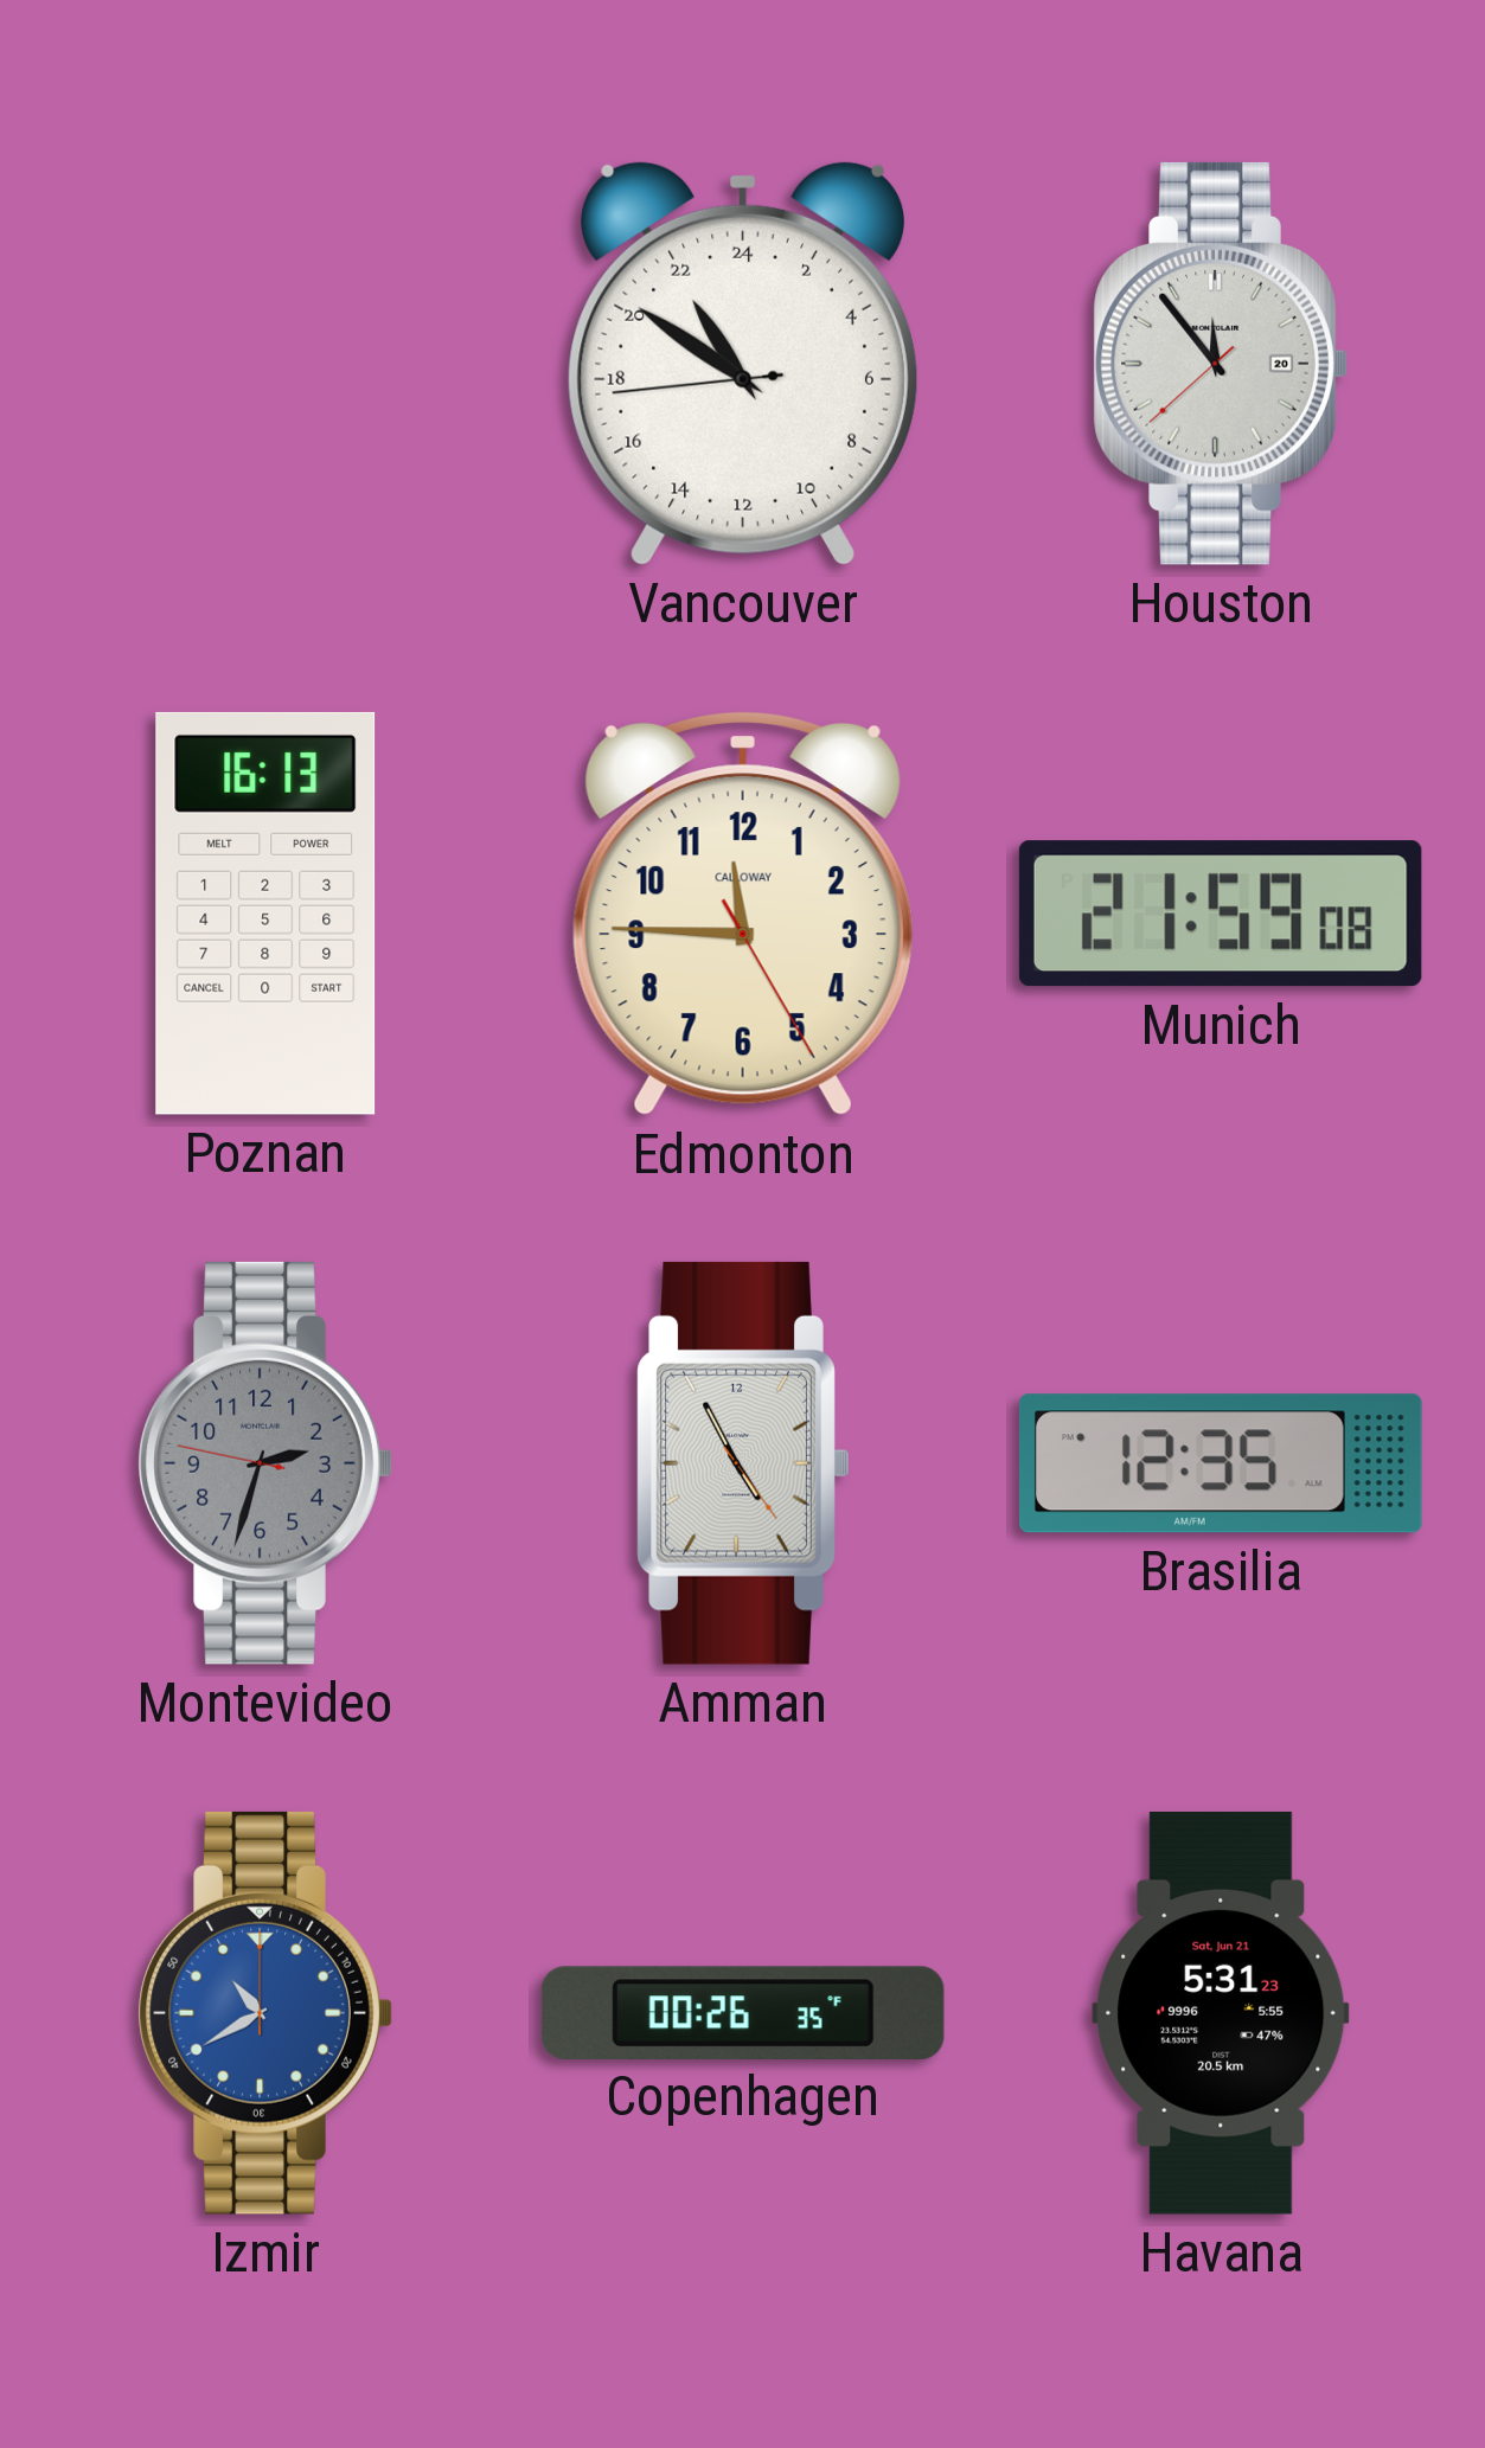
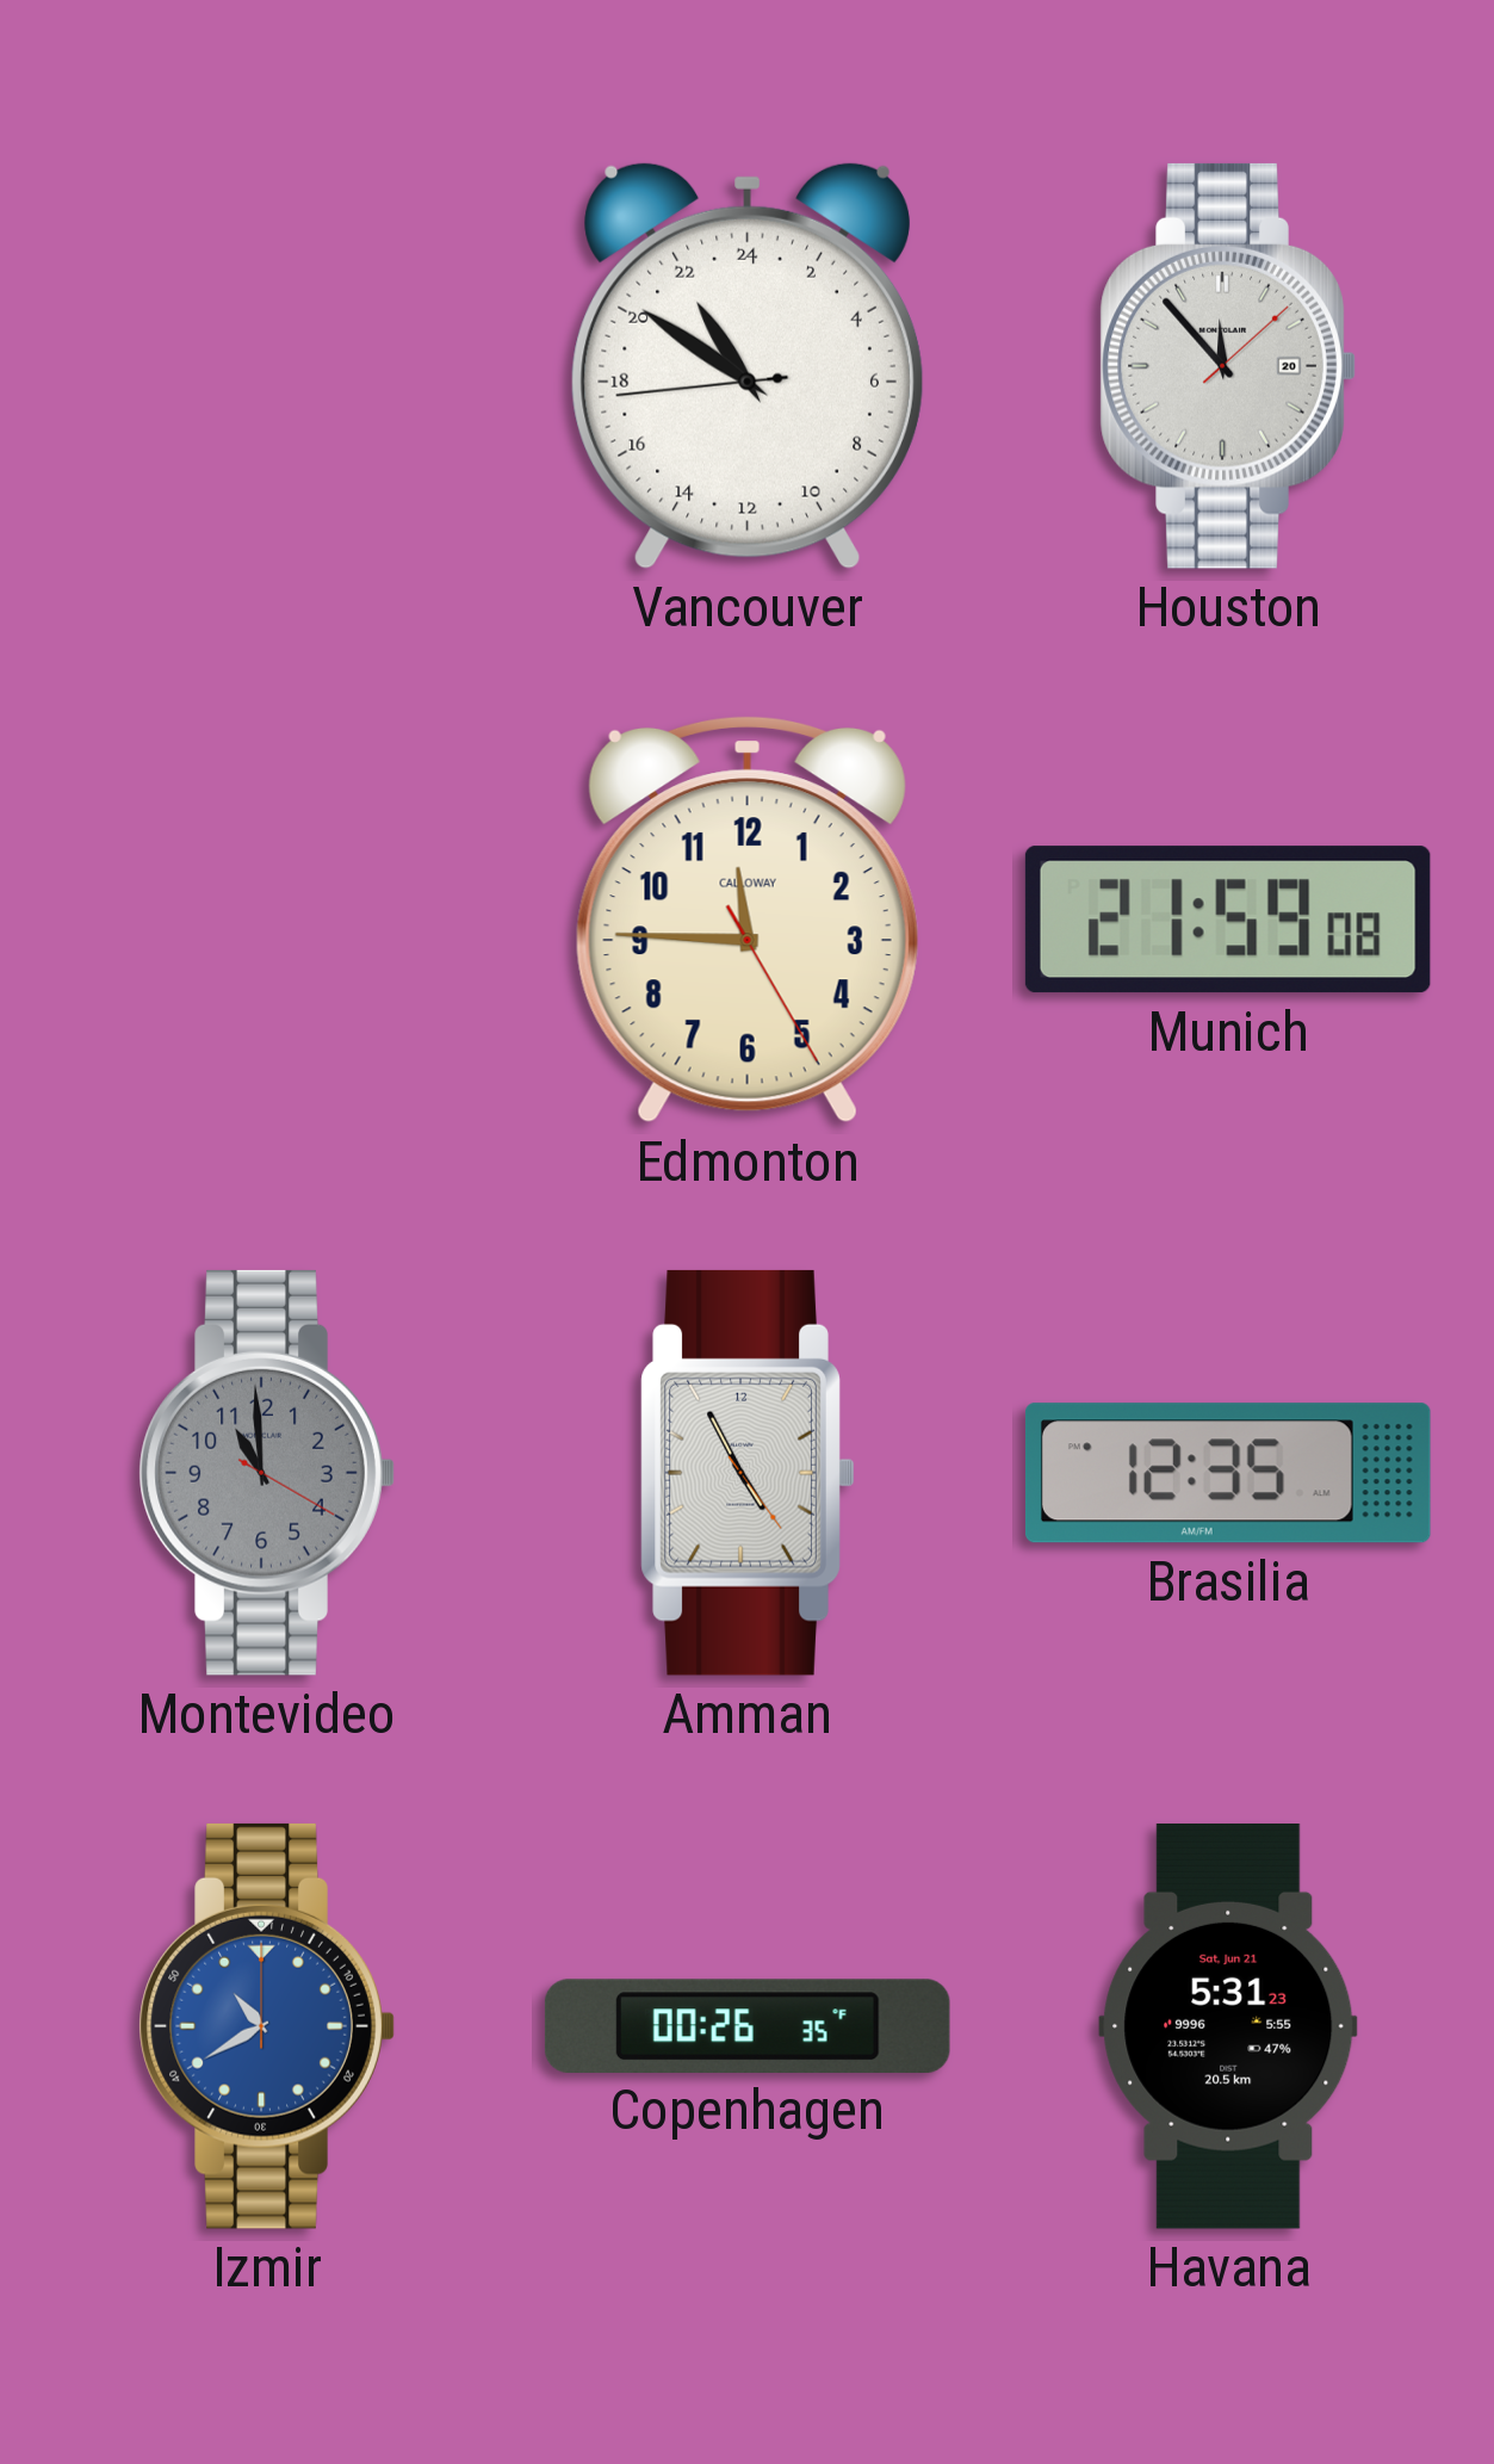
Houston: 11:53:38 -> 11:53:08 (1228, 366)
Poznan: 16:13 -> none (265, 914)
Montevideo: 2:32 -> 10:59 (267, 1473)
